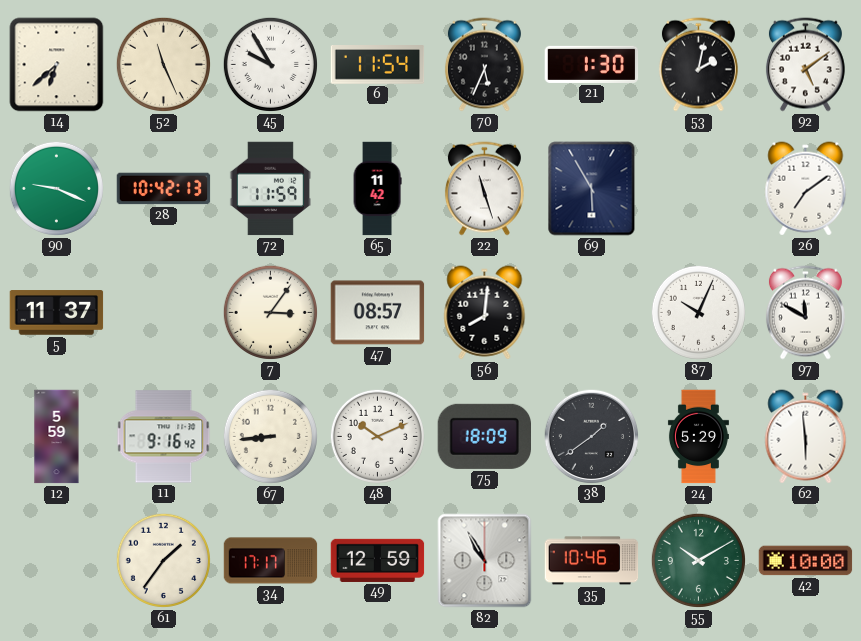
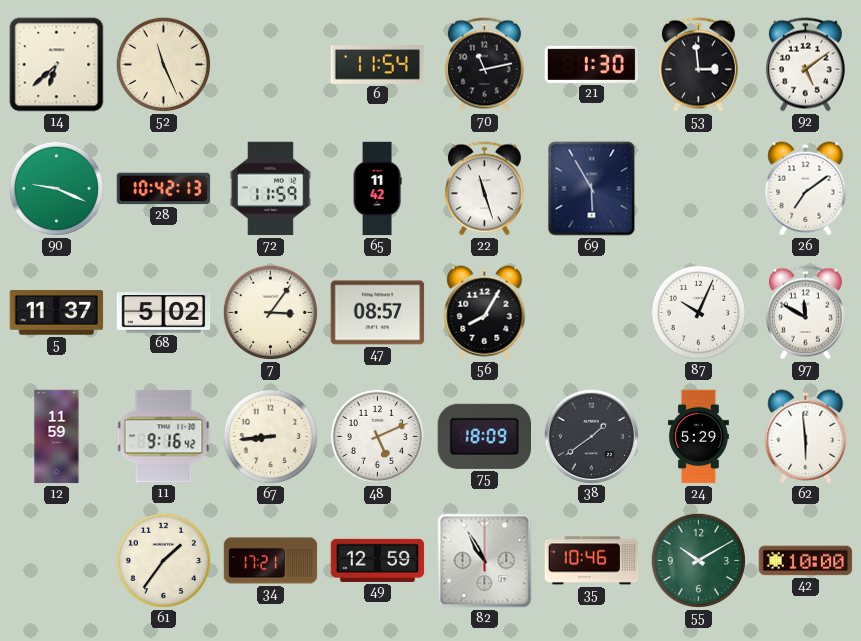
45: 9:55 -> none (270, 64)
70: 5:34 -> 11:13 (484, 65)
53: 2:02 -> 2:59 (698, 65)
68: none -> 5:02 (164, 313)
56: 8:01 -> 8:05 (485, 313)
12: 5:59 -> 11:59 (57, 437)
48: 10:11 -> 5:11 (377, 436)
34: 17:17 -> 17:21 (271, 561)
